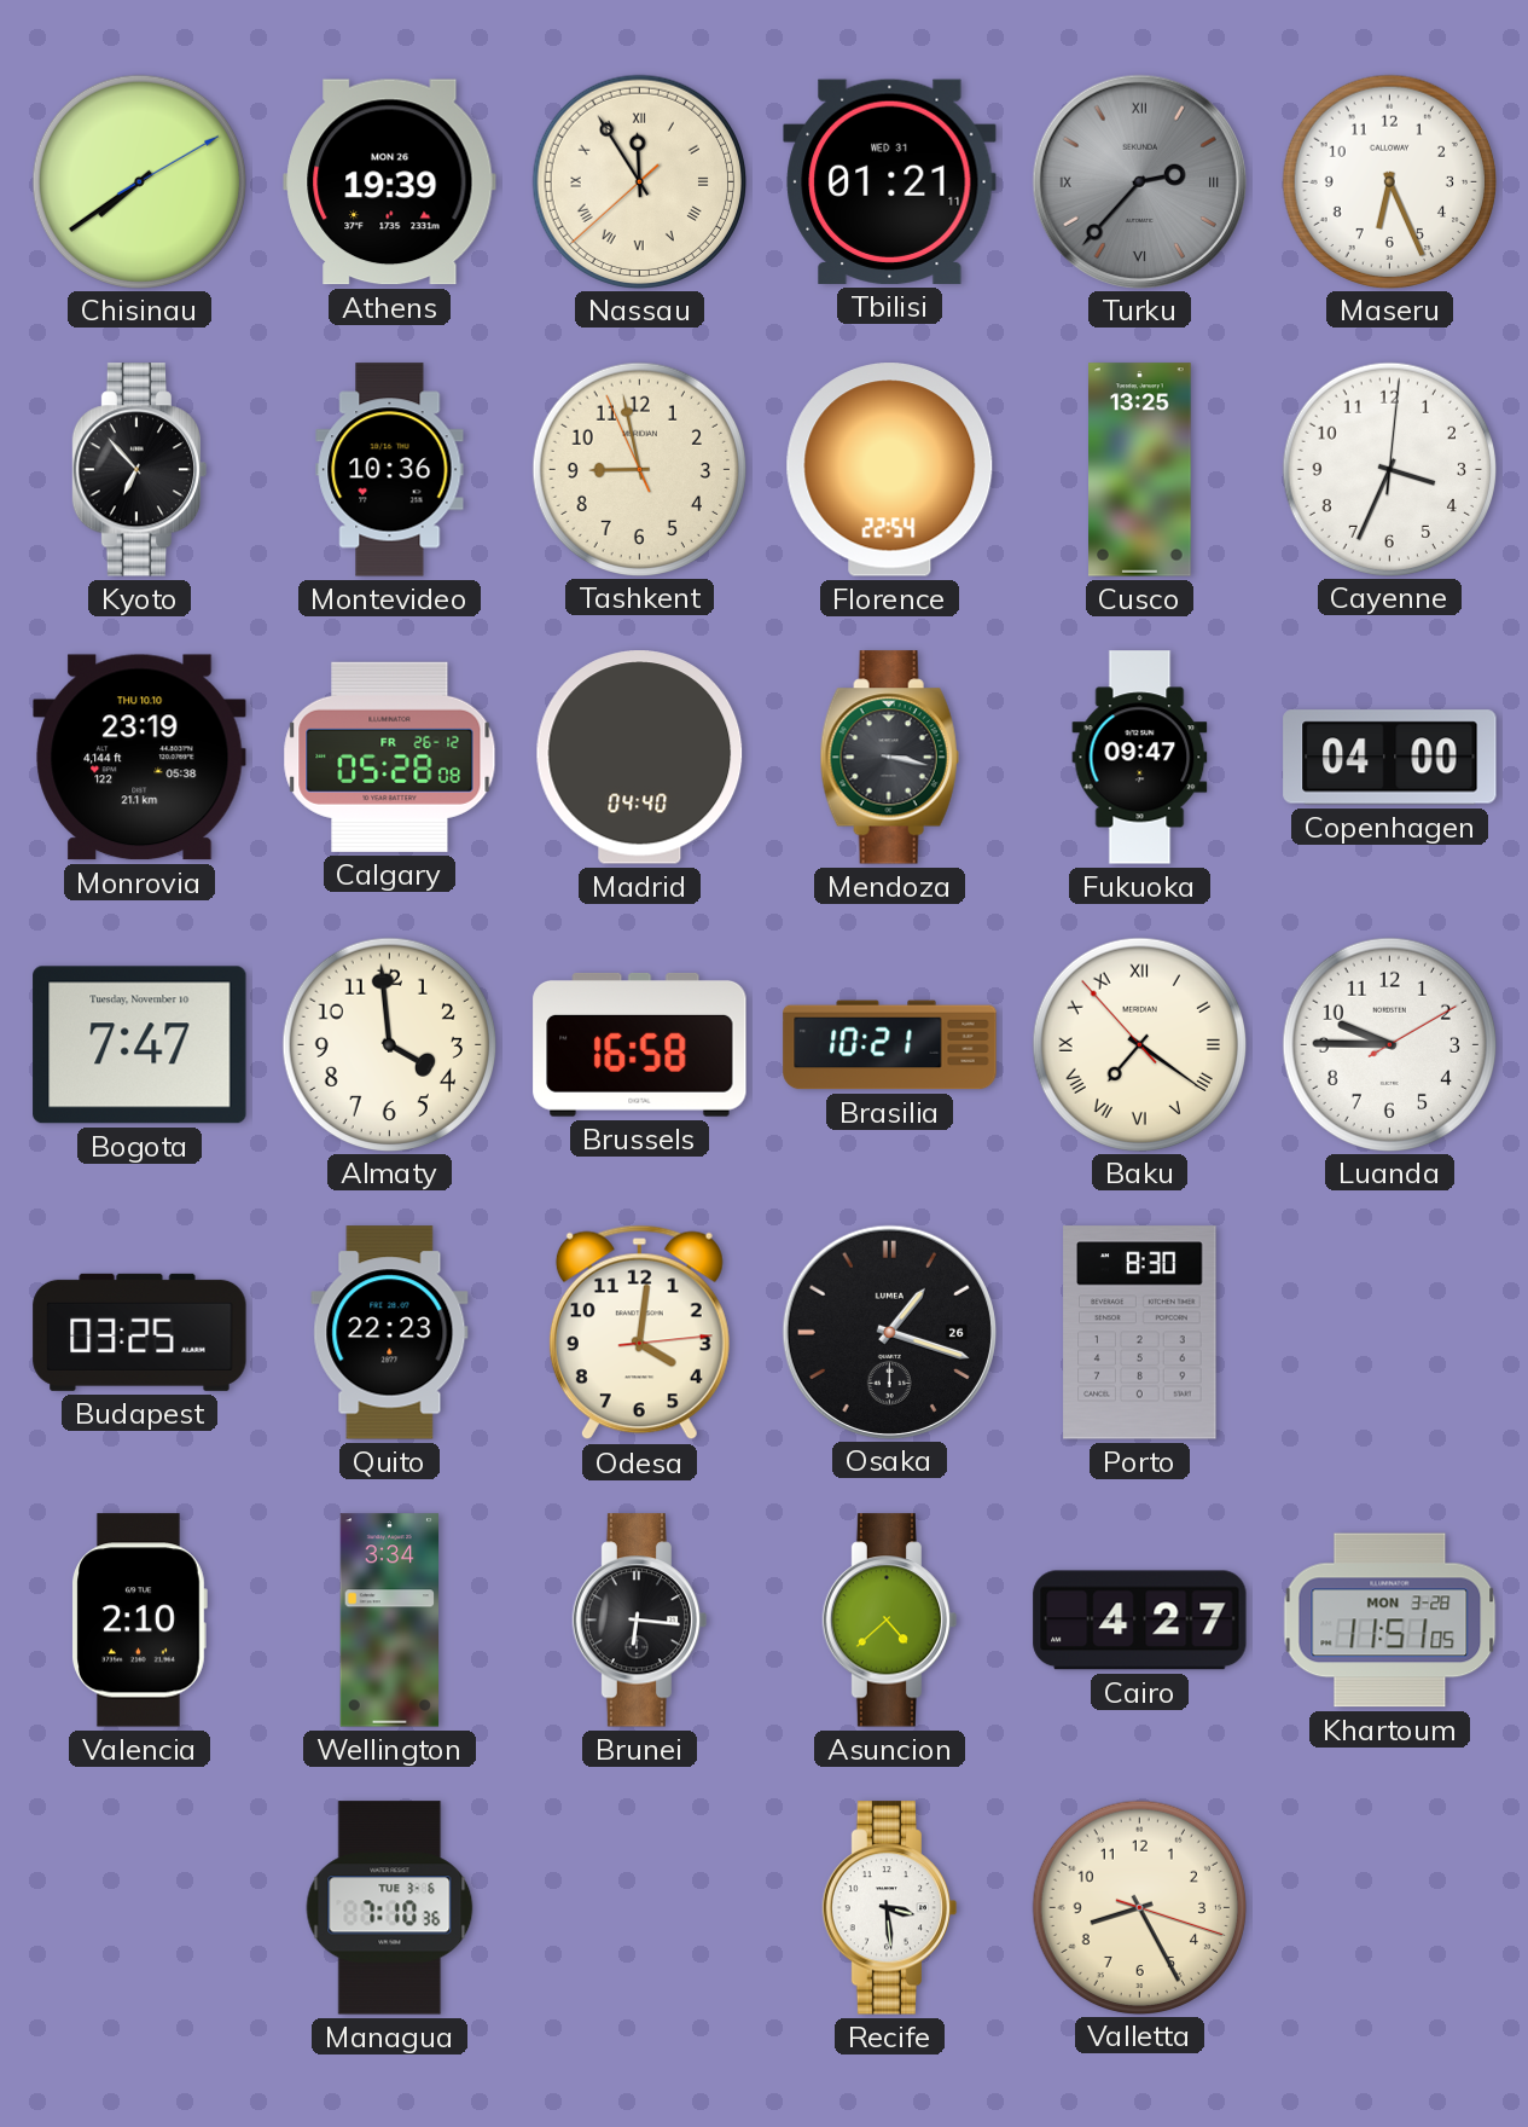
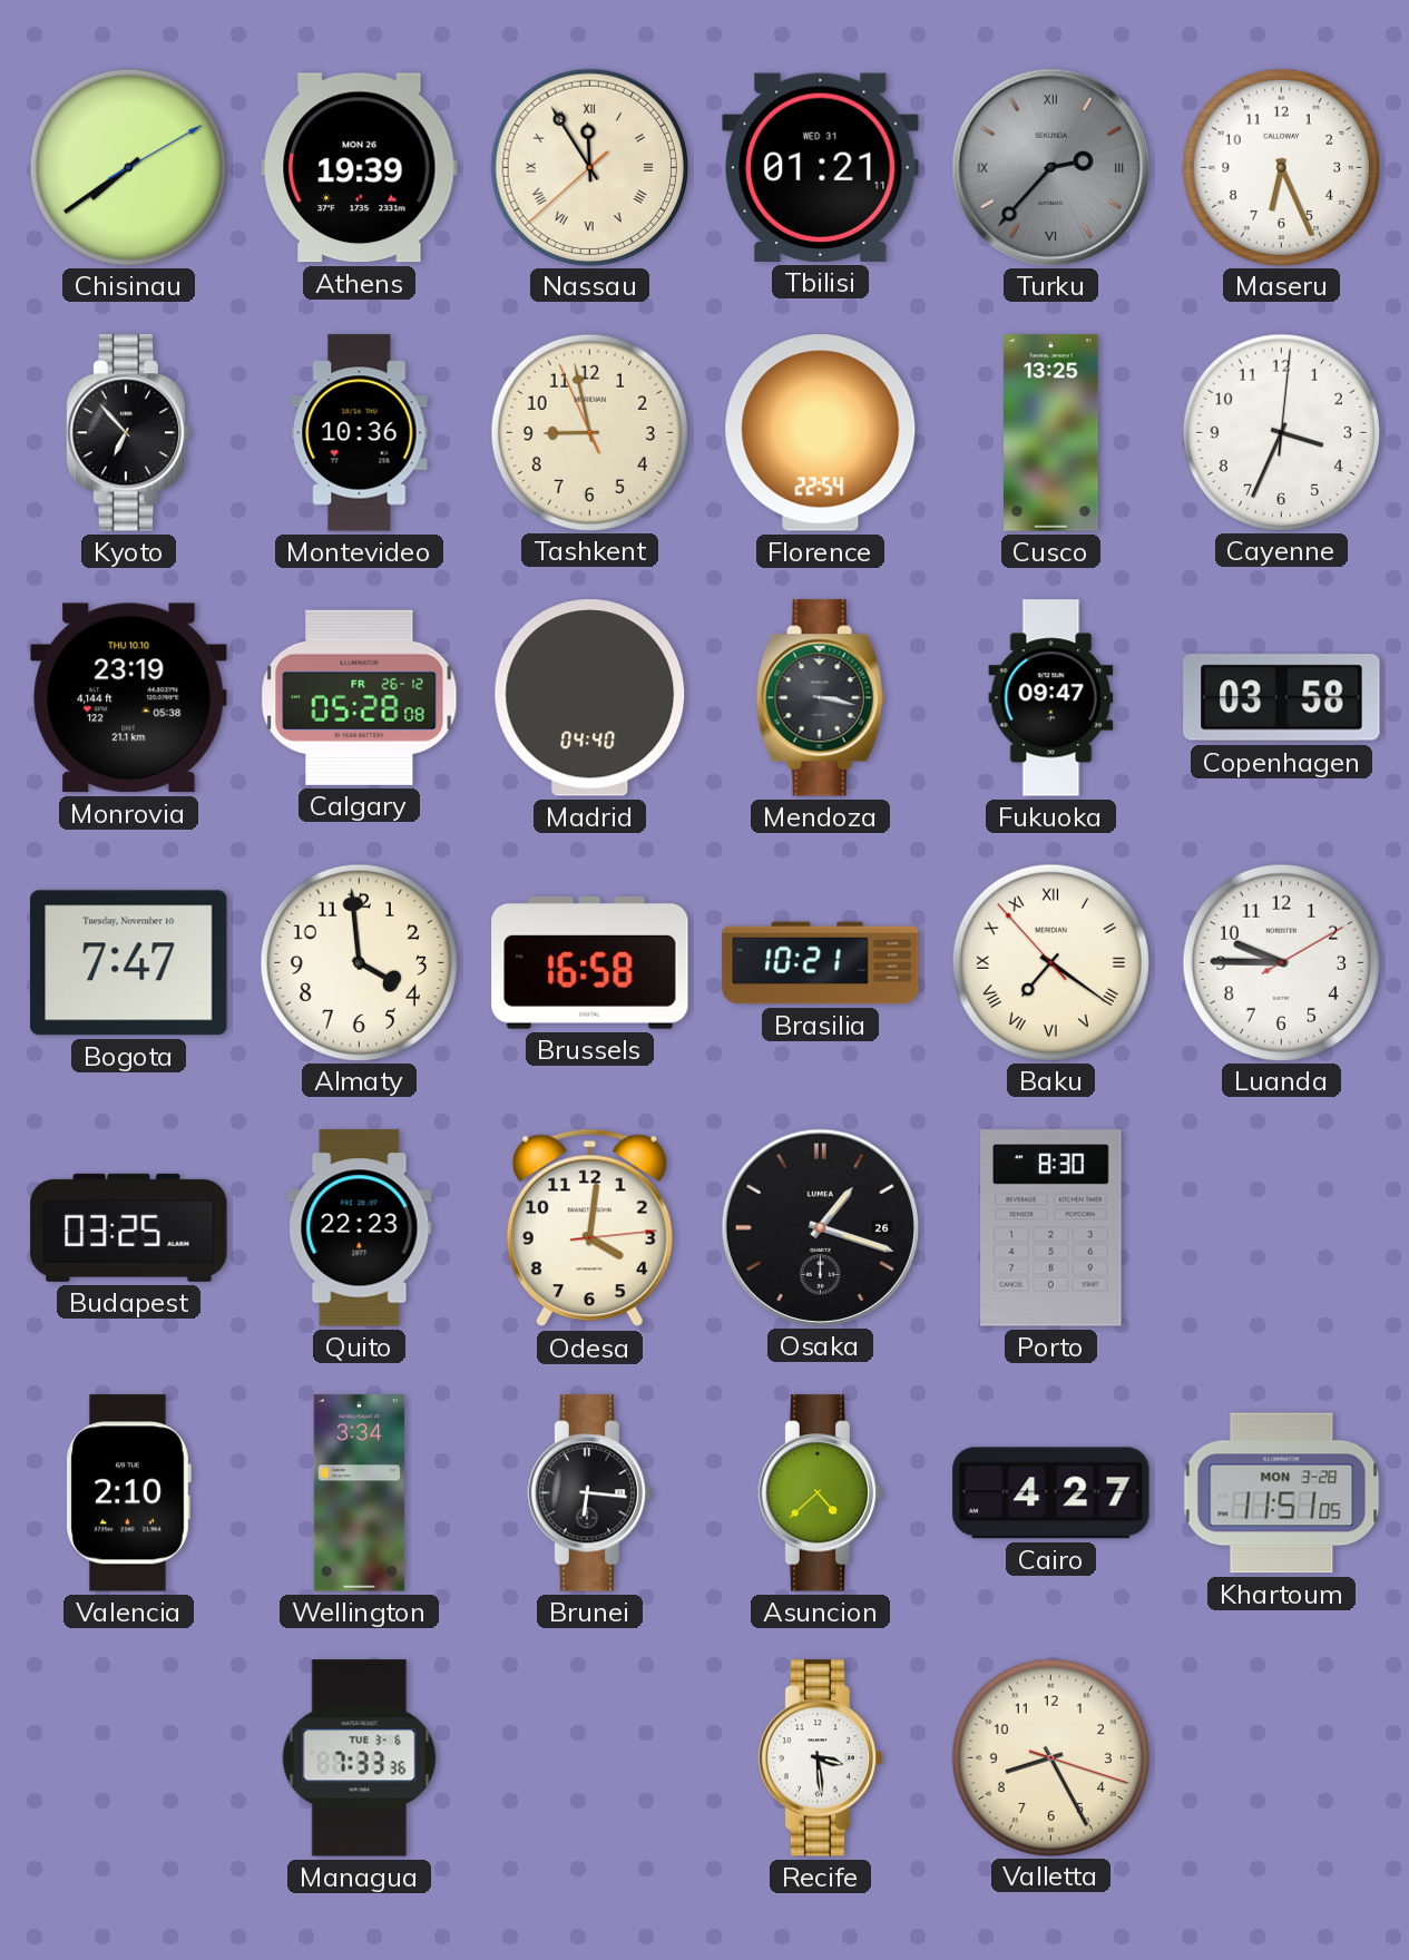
Copenhagen: 04:00 -> 03:58 (1282, 698)
Managua: 7:10 -> 7:33 (360, 1758)
